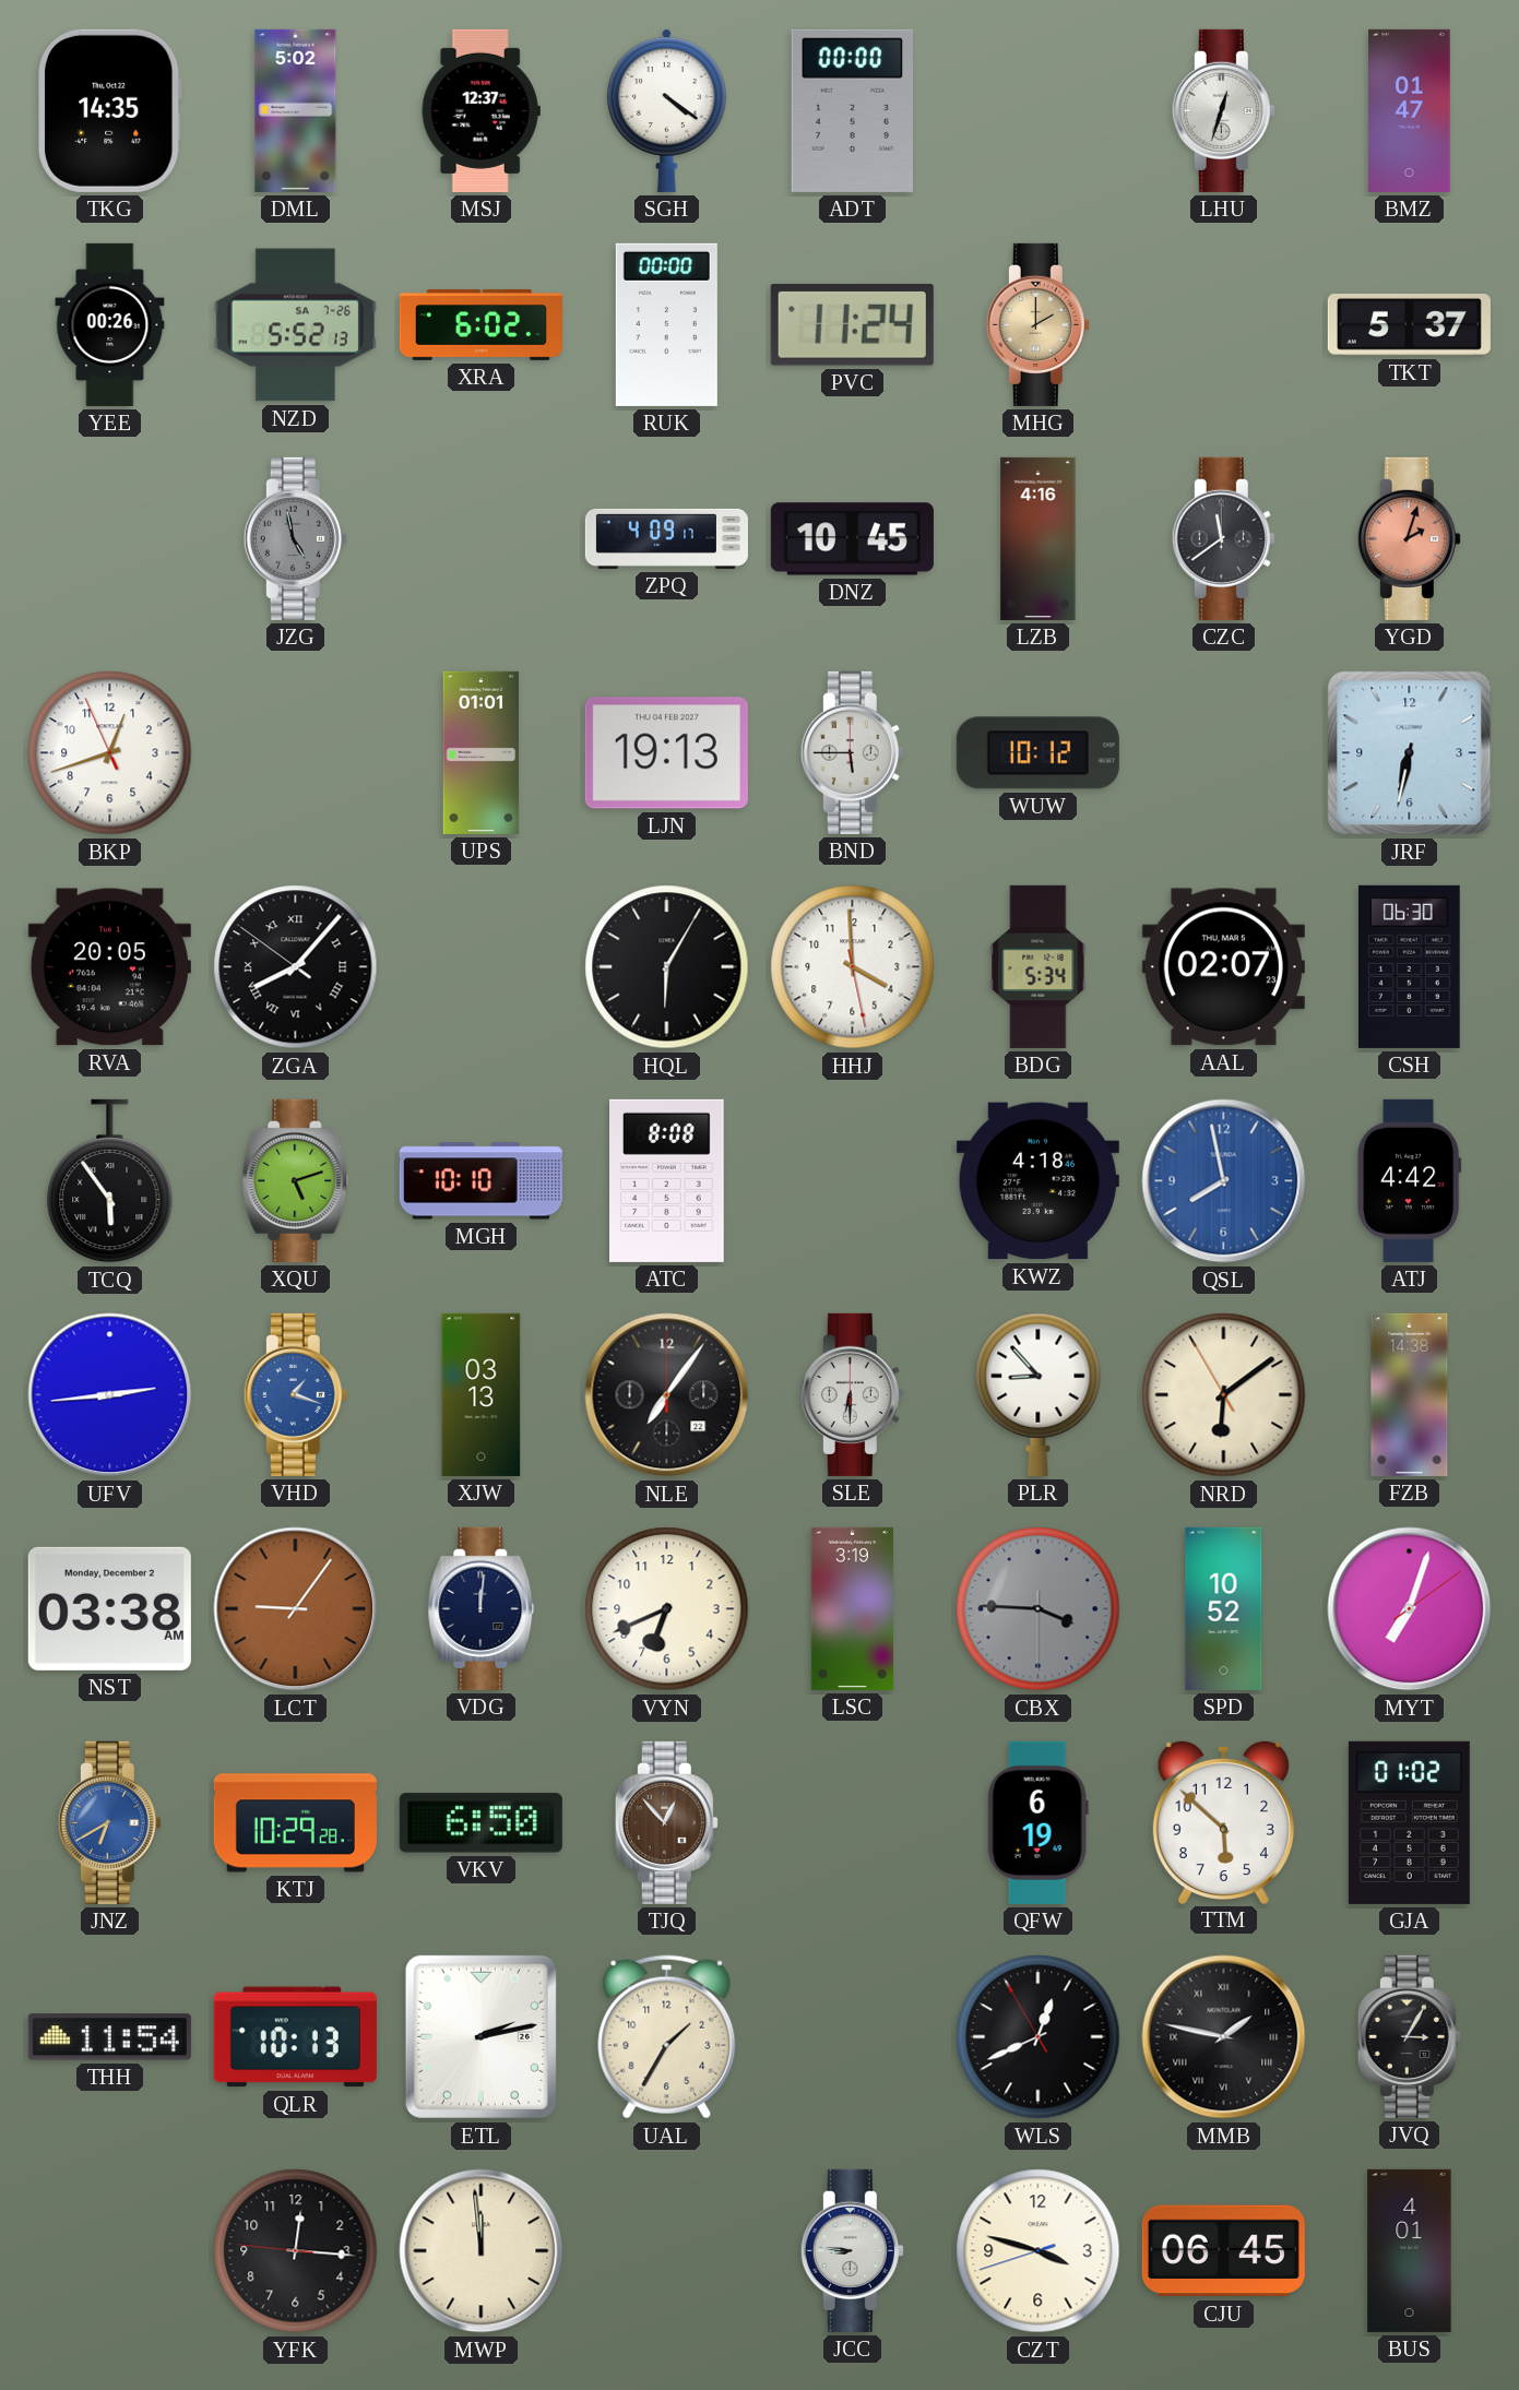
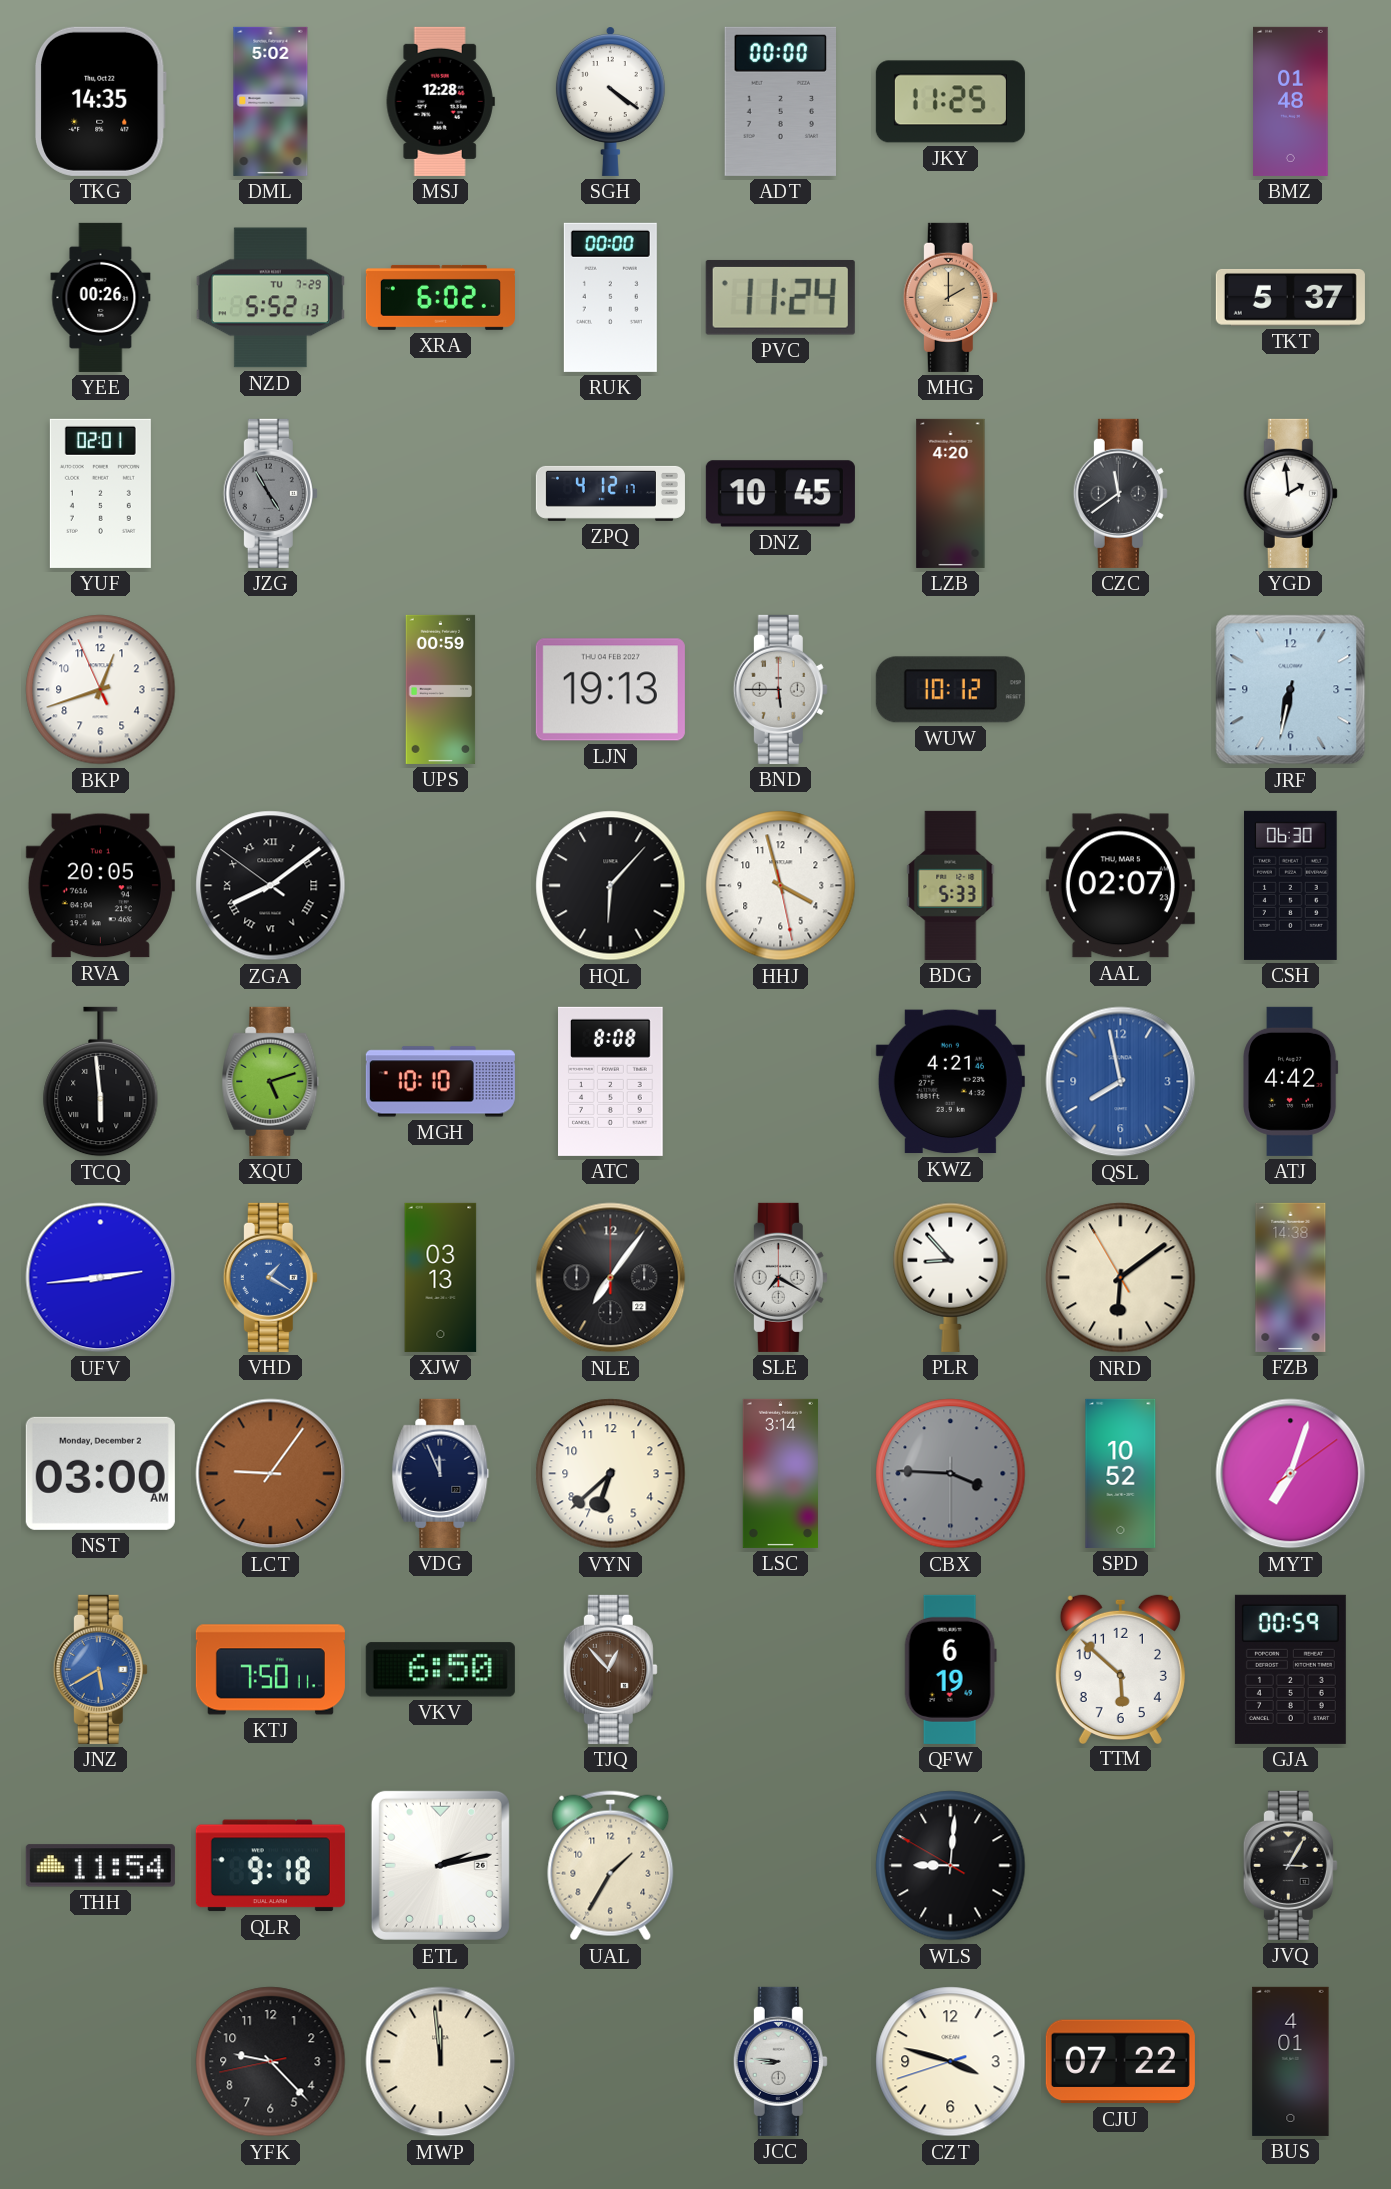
MSJ: 12:37 -> 12:28 (440, 101)
JKY: none -> 11:25 (950, 102)
LHU: 12:33 -> none (1223, 110)
BMZ: 01:47 -> 01:48 (1291, 101)
NZD date: SA 7-26 -> TU 7-29 (270, 298)
YUF: none -> 02:01 (100, 493)
JZG: 4:58 -> 4:55 (270, 493)
ZPQ: 4:09 -> 4:12 (610, 493)
LZB: 4:16 -> 4:20 (951, 493)
YGD: 2:03 -> 1:59 (1290, 493)
YGD dial: salmon -> white (1290, 493)
UPS: 01:01 -> 00:59 (441, 689)
ZGA: 8:06 -> 8:08 (271, 886)
HQL: 6:05 -> 6:07 (611, 886)
HHJ: 3:59 -> 3:57 (781, 886)
BDG: 5:34 -> 5:33 (951, 885)
TCQ: 5:54 -> 5:59 (101, 1082)
KWZ: 4:18 -> 4:21 (950, 1082)
VHD: 1:18 -> 1:20 (270, 1277)
SLE: 6:30 -> 7:20 (780, 1277)
NST: 03:38 -> 03:00 (100, 1473)
VDG: 12:01 -> 11:56 (441, 1473)
VYN: 6:41 -> 6:38 (611, 1474)
LSC: 3:19 -> 3:14 (780, 1473)
JNZ: 6:40 -> 5:40 (100, 1669)
KTJ: 10:29 -> 7:50 (270, 1670)
GJA: 01:02 -> 00:59 (1290, 1669)
QLR: 10:13 -> 9:18 (270, 1866)
WLS: 12:40 -> 9:00 (951, 1866)
MMB: 1:47 -> none (1224, 2037)
YFK: 12:15 -> 9:22 (271, 2062)
CJU: 06:45 -> 07:22 (1120, 2062)
